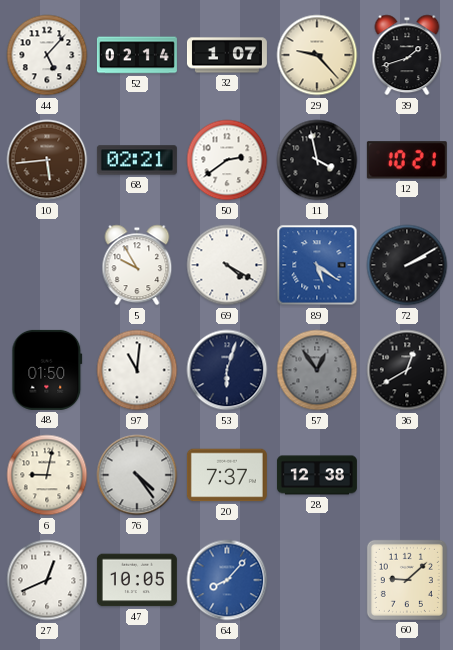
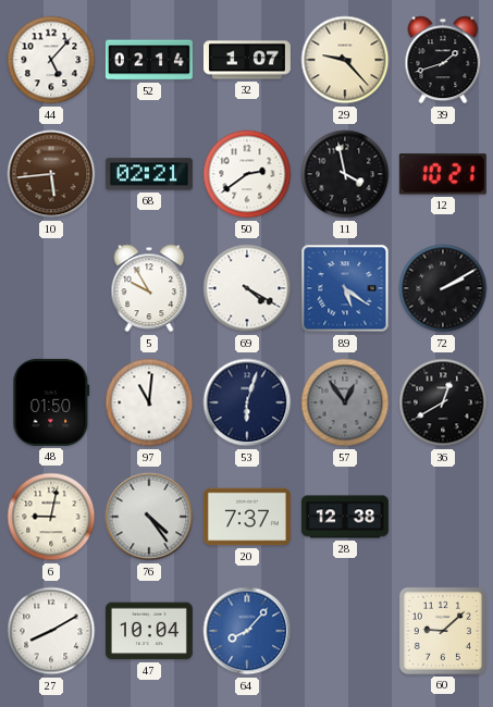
27: 12:41 -> 8:10 (51, 631)
47: 10:05 -> 10:04 (149, 631)
